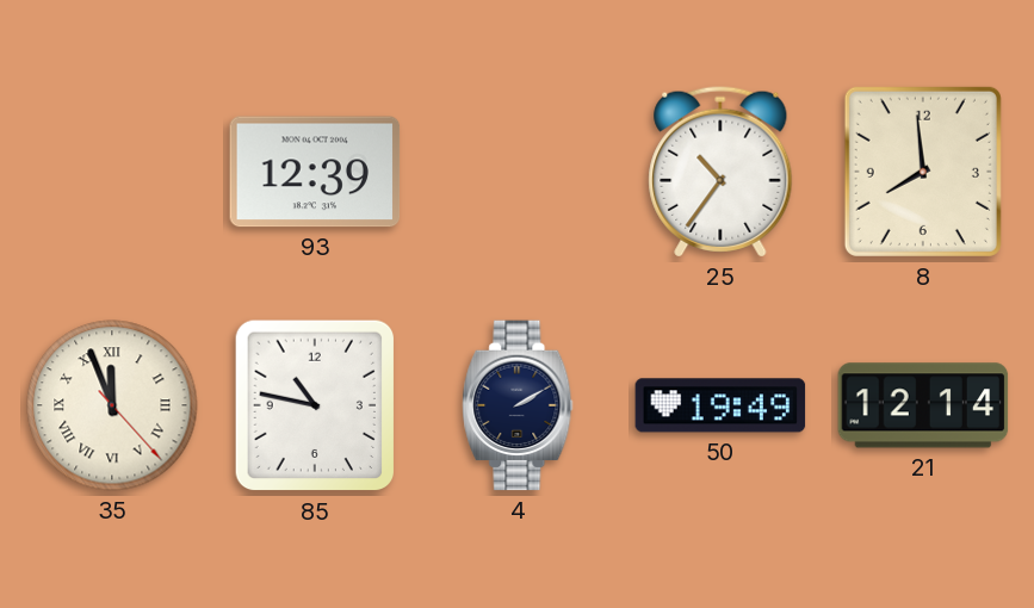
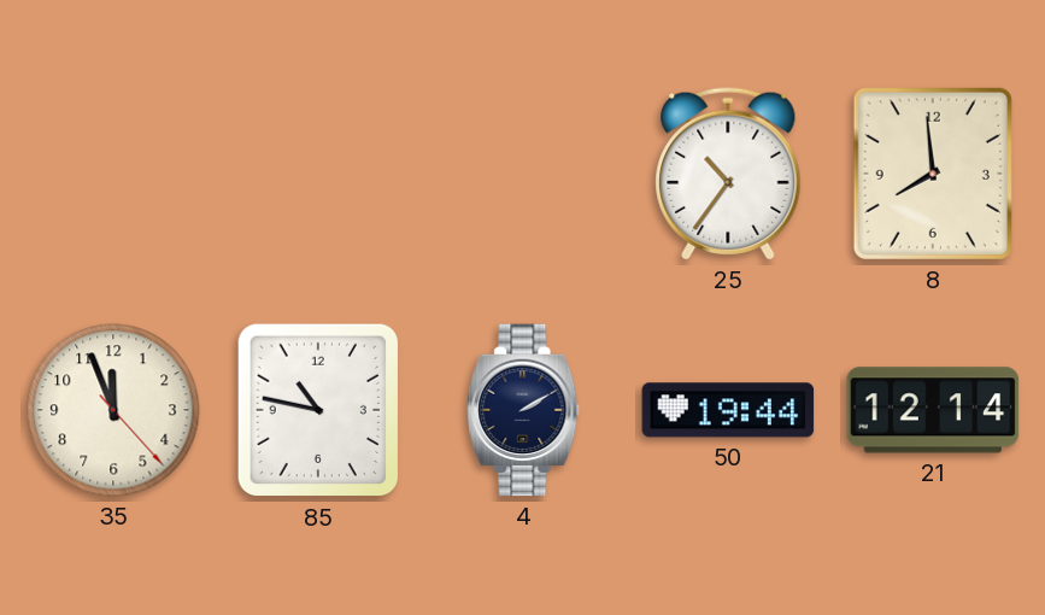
93: 12:39 -> none (315, 172)
35 numerals: Roman -> Arabic (113, 410)
50: 19:49 -> 19:44 (728, 410)
